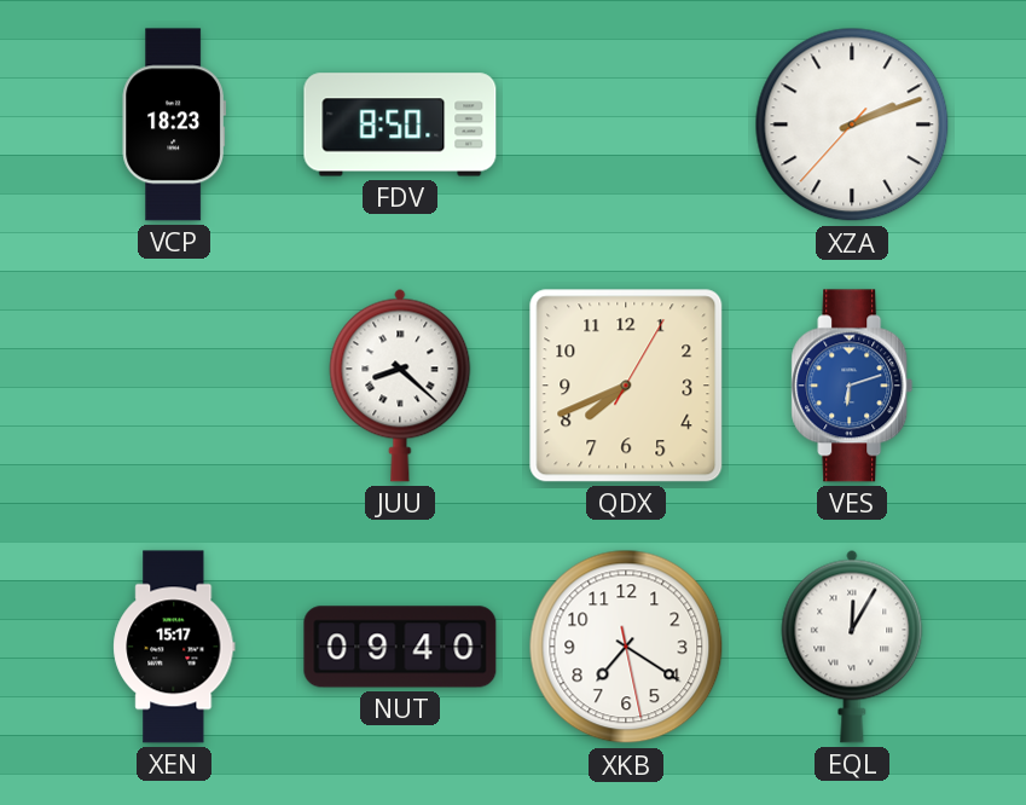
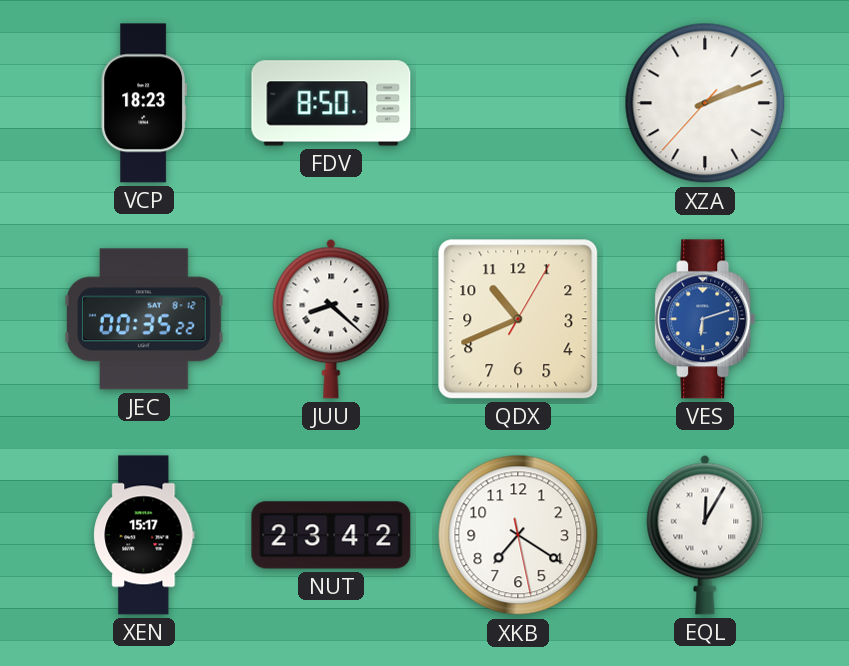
JEC: none -> 00:35 (144, 319)
QDX: 7:41 -> 10:41 (518, 319)
NUT: 09:40 -> 23:42 (331, 535)
